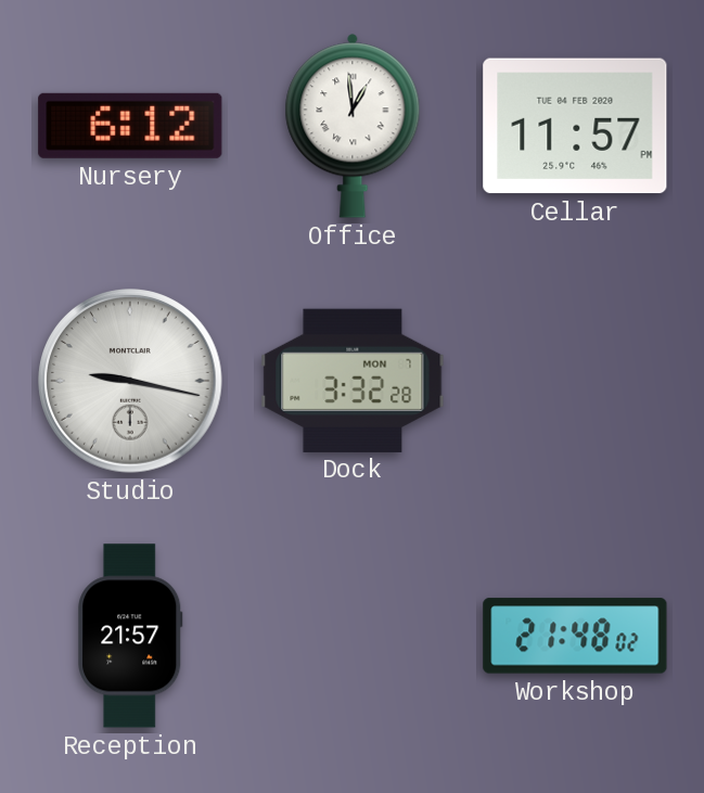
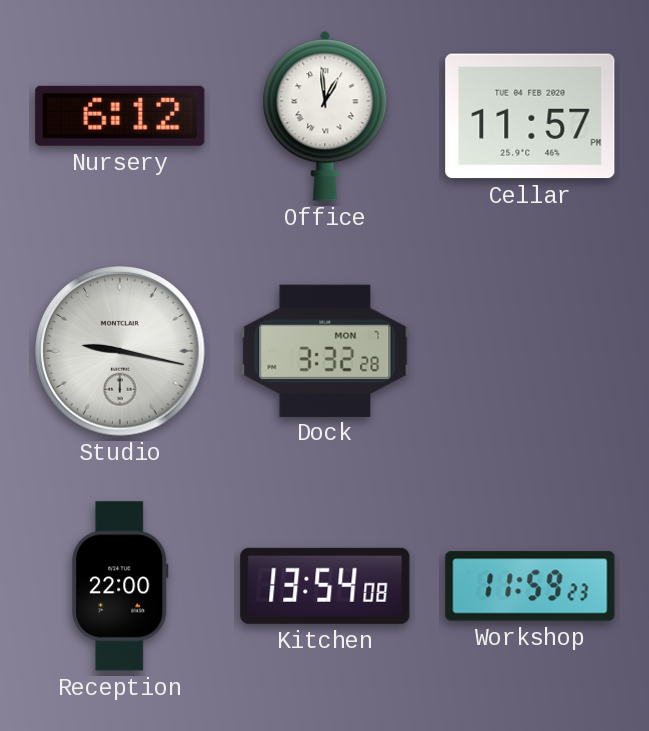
Reception: 21:57 -> 22:00 (120, 586)
Kitchen: none -> 13:54 (325, 586)
Workshop: 21:48 -> 11:59 (530, 586)
